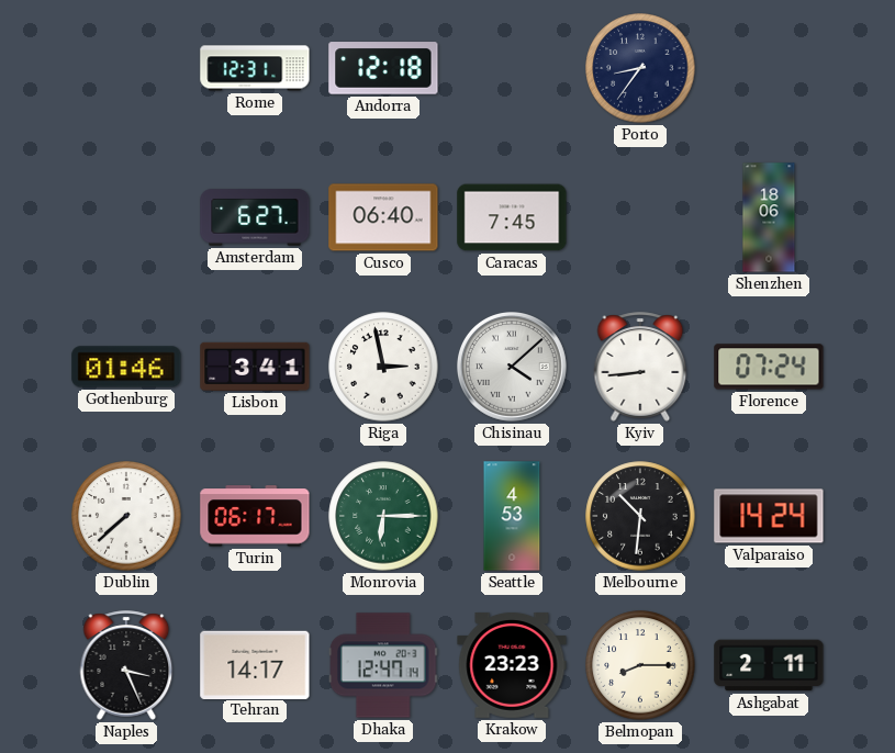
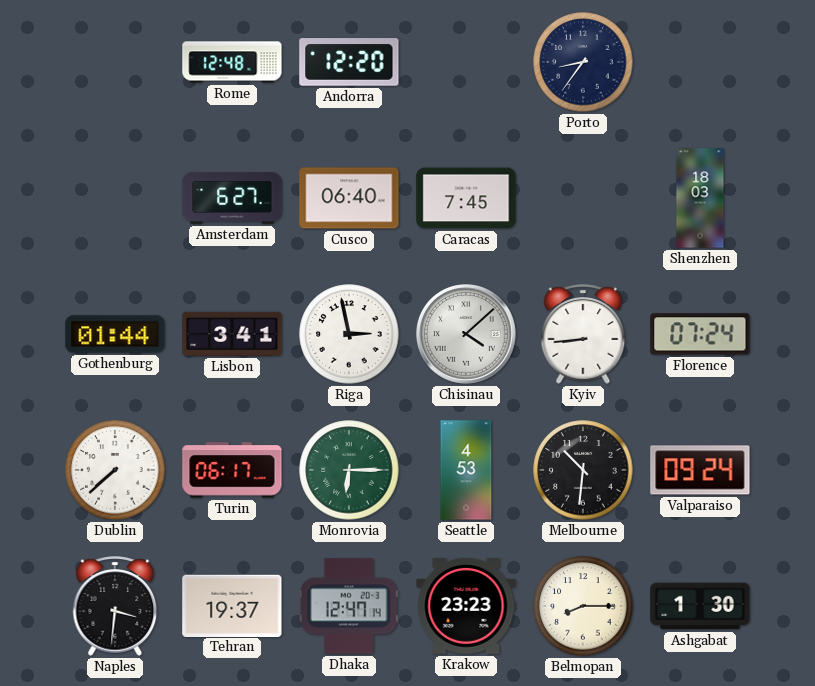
Rome: 12:31 -> 12:48 (232, 62)
Andorra: 12:18 -> 12:20 (349, 62)
Shenzhen: 18:06 -> 18:03 (700, 198)
Gothenburg: 01:46 -> 01:44 (115, 334)
Valparaiso: 14:24 -> 09:24 (700, 470)
Naples: 3:26 -> 3:31 (115, 606)
Tehran: 14:17 -> 19:37 (232, 605)
Ashgabat: 2:11 -> 1:30 (700, 606)
